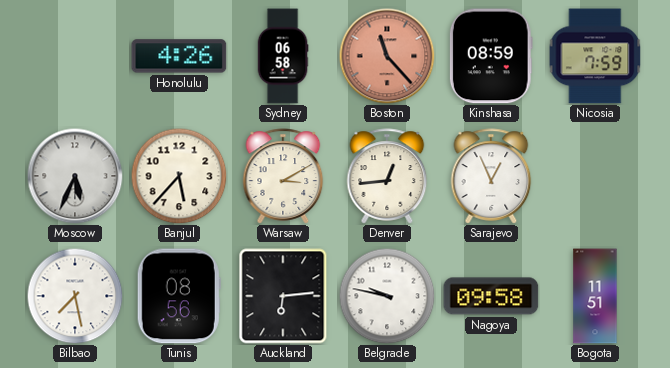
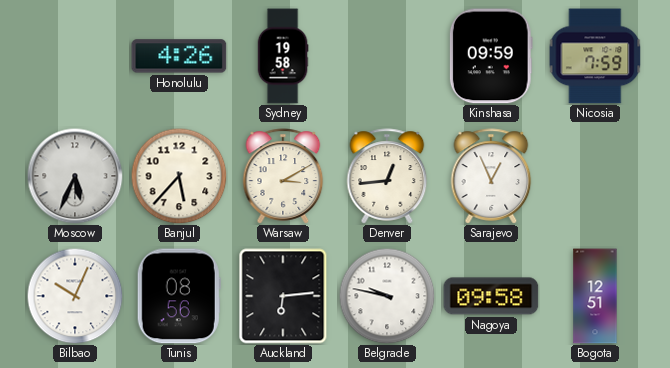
Sydney: 06:58 -> 19:58 (283, 56)
Boston: 11:23 -> none (387, 56)
Kinshasa: 08:59 -> 09:59 (491, 56)
Bilbao: 7:28 -> 10:04 (75, 296)
Bogota: 11:51 -> 12:51 (595, 296)
